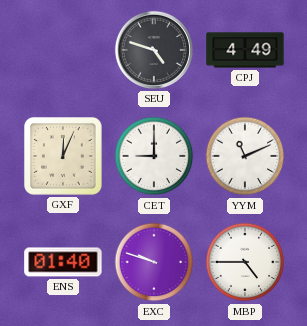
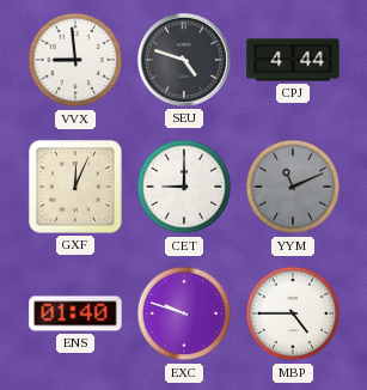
VVX: none -> 8:59 (75, 60)
CPJ: 4:49 -> 4:44 (293, 60)
YYM dial: white -> grey (293, 187)
